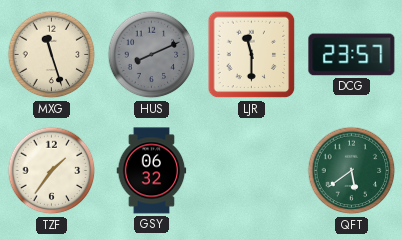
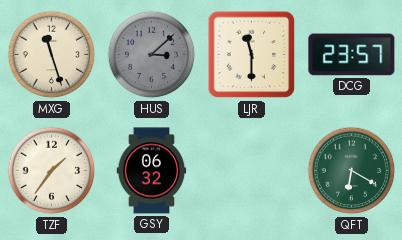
HUS: 8:11 -> 3:08 (152, 55)
QFT: 5:39 -> 6:20 (352, 171)
